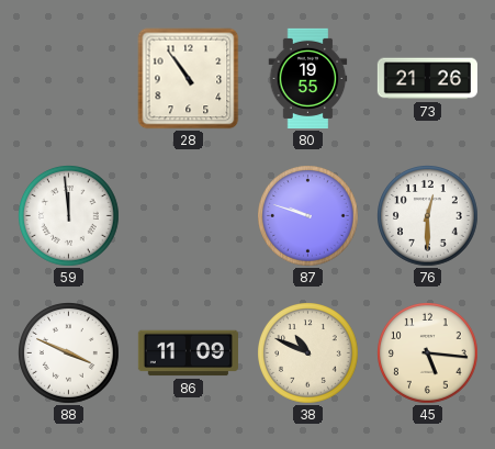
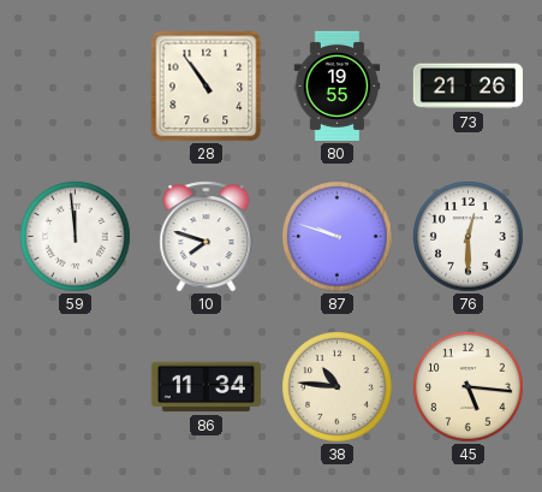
10: none -> 7:48 (207, 237)
88: 3:49 -> none (69, 353)
86: 11:09 -> 11:34 (206, 387)
38: 10:49 -> 10:46 (338, 387)
